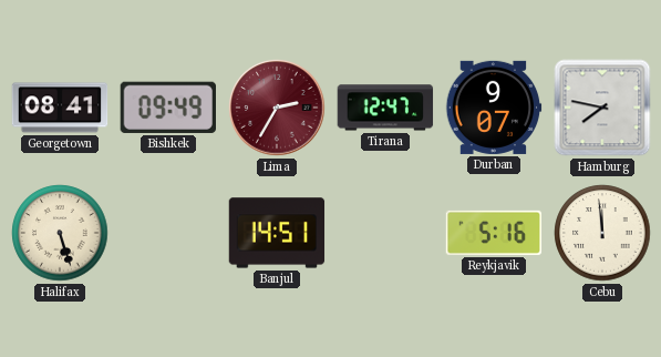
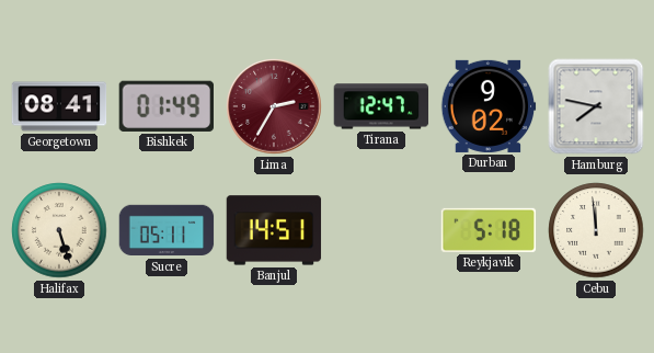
Bishkek: 09:49 -> 01:49 (165, 106)
Durban: 9:07 -> 9:02 (489, 106)
Sucre: none -> 05:11 (167, 230)
Reykjavik: 5:16 -> 5:18 (489, 230)
